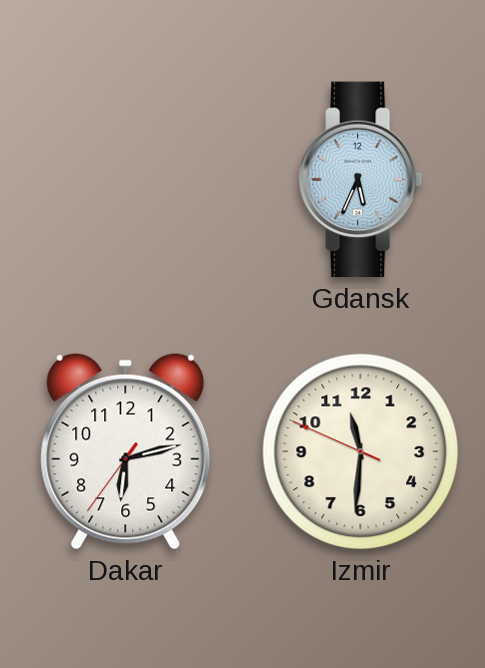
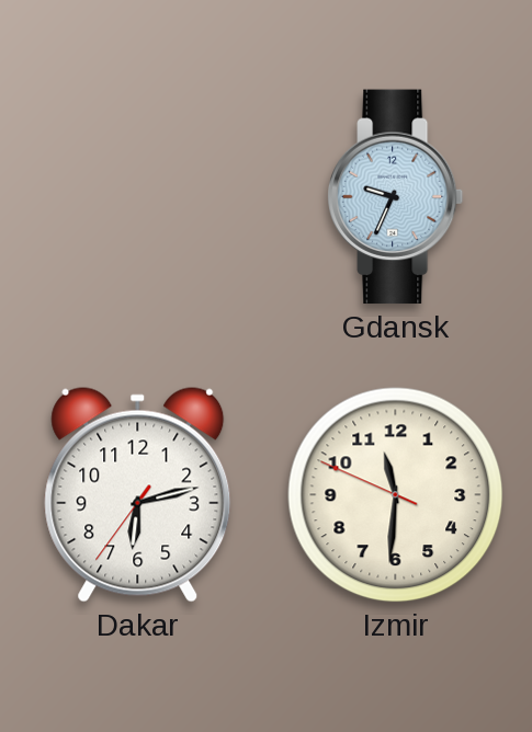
Gdansk: 5:34 -> 9:34 (396, 197)
